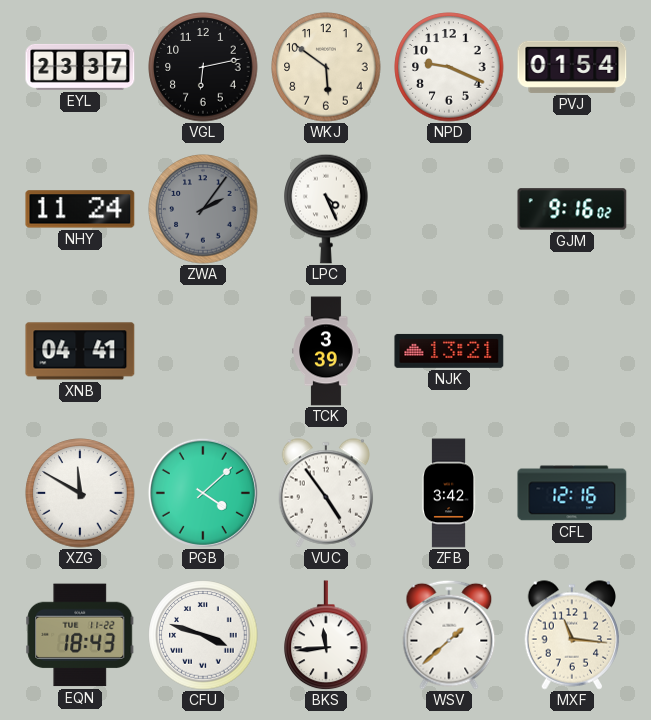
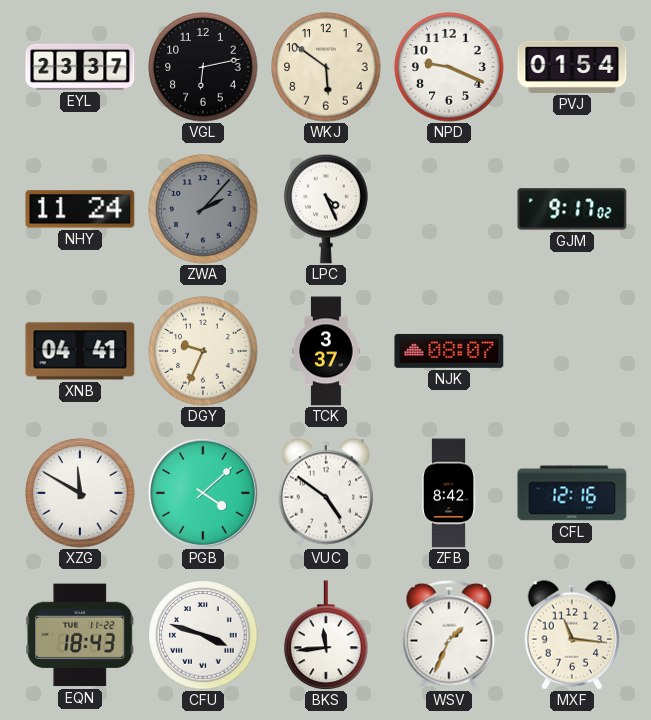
ZWA: 2:06 -> 2:07 (203, 209)
GJM: 9:16 -> 9:17 (572, 209)
DGY: none -> 9:34 (203, 351)
TCK: 3:39 -> 3:37 (326, 351)
NJK: 13:21 -> 08:07 (449, 351)
VUC: 4:54 -> 4:51 (326, 493)
ZFB: 3:42 -> 8:42 (449, 493)
WSV: 1:38 -> 1:34 (449, 635)
